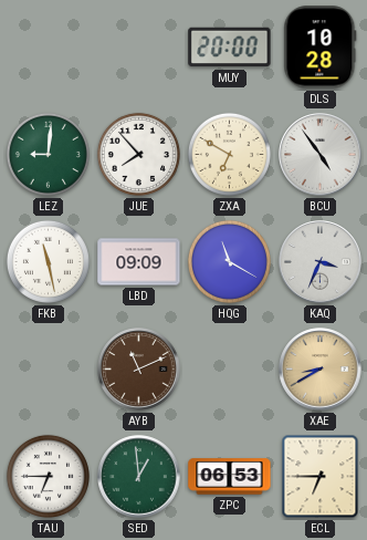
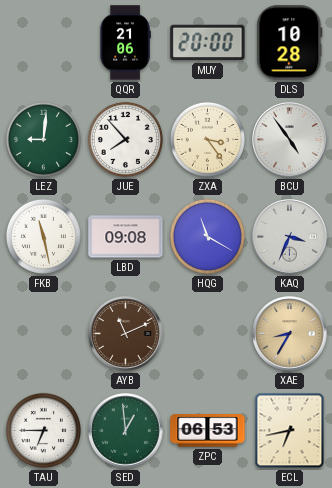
QQR: none -> 21:06 (125, 43)
ZXA: 6:50 -> 3:24 (207, 139)
LBD: 09:09 -> 09:08 (126, 237)
XAE: 8:40 -> 8:35 (290, 334)
ECL: 6:45 -> 6:43 (290, 431)
